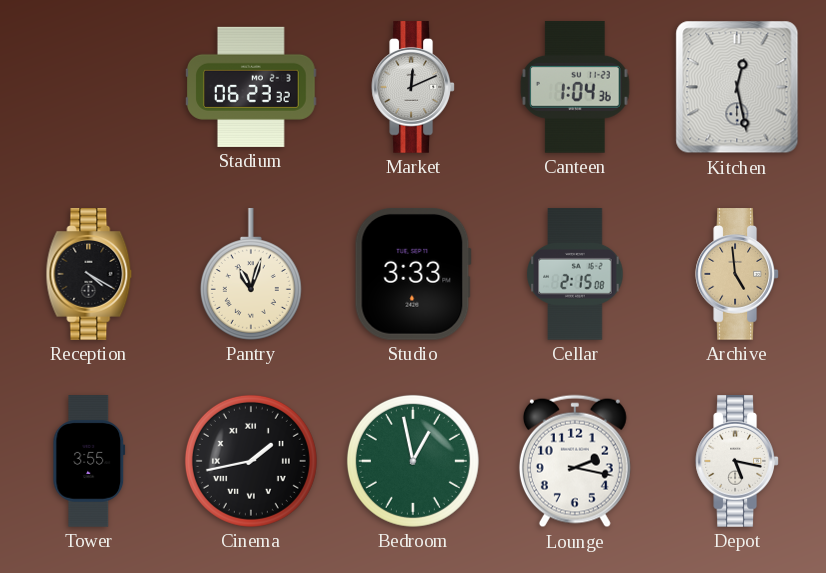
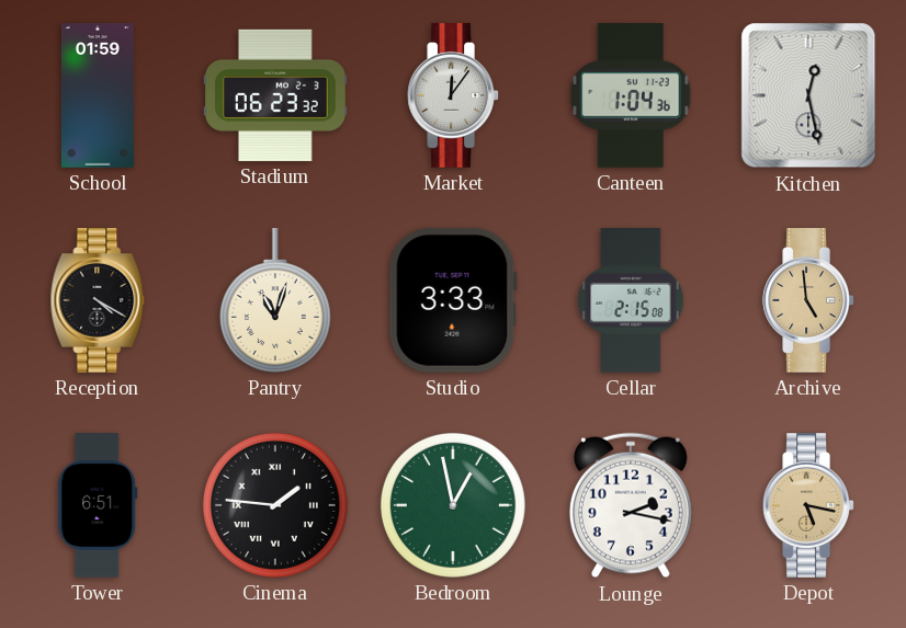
School: none -> 01:59 (98, 95)
Market: 12:11 -> 12:06 (453, 95)
Tower: 3:55 -> 6:51 (98, 505)
Cinema: 1:43 -> 1:46 (275, 505)
Depot dial: white -> champagne (808, 505)
